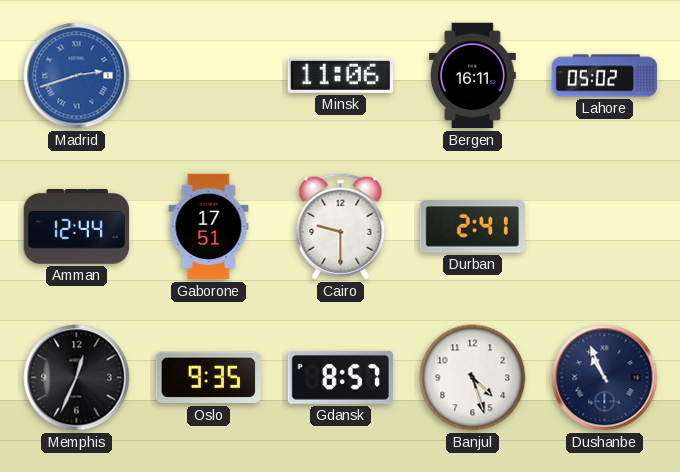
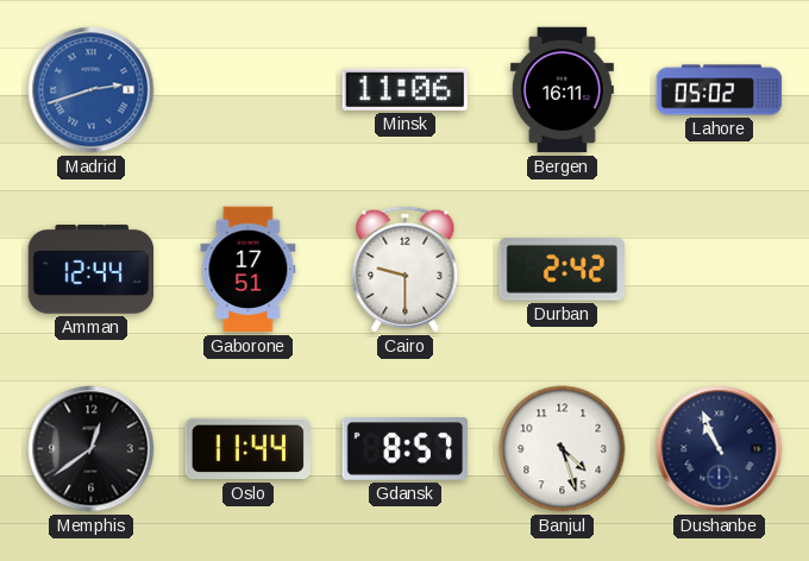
Durban: 2:41 -> 2:42 (562, 270)
Memphis: 12:34 -> 12:39 (92, 449)
Oslo: 9:35 -> 11:44 (247, 449)
